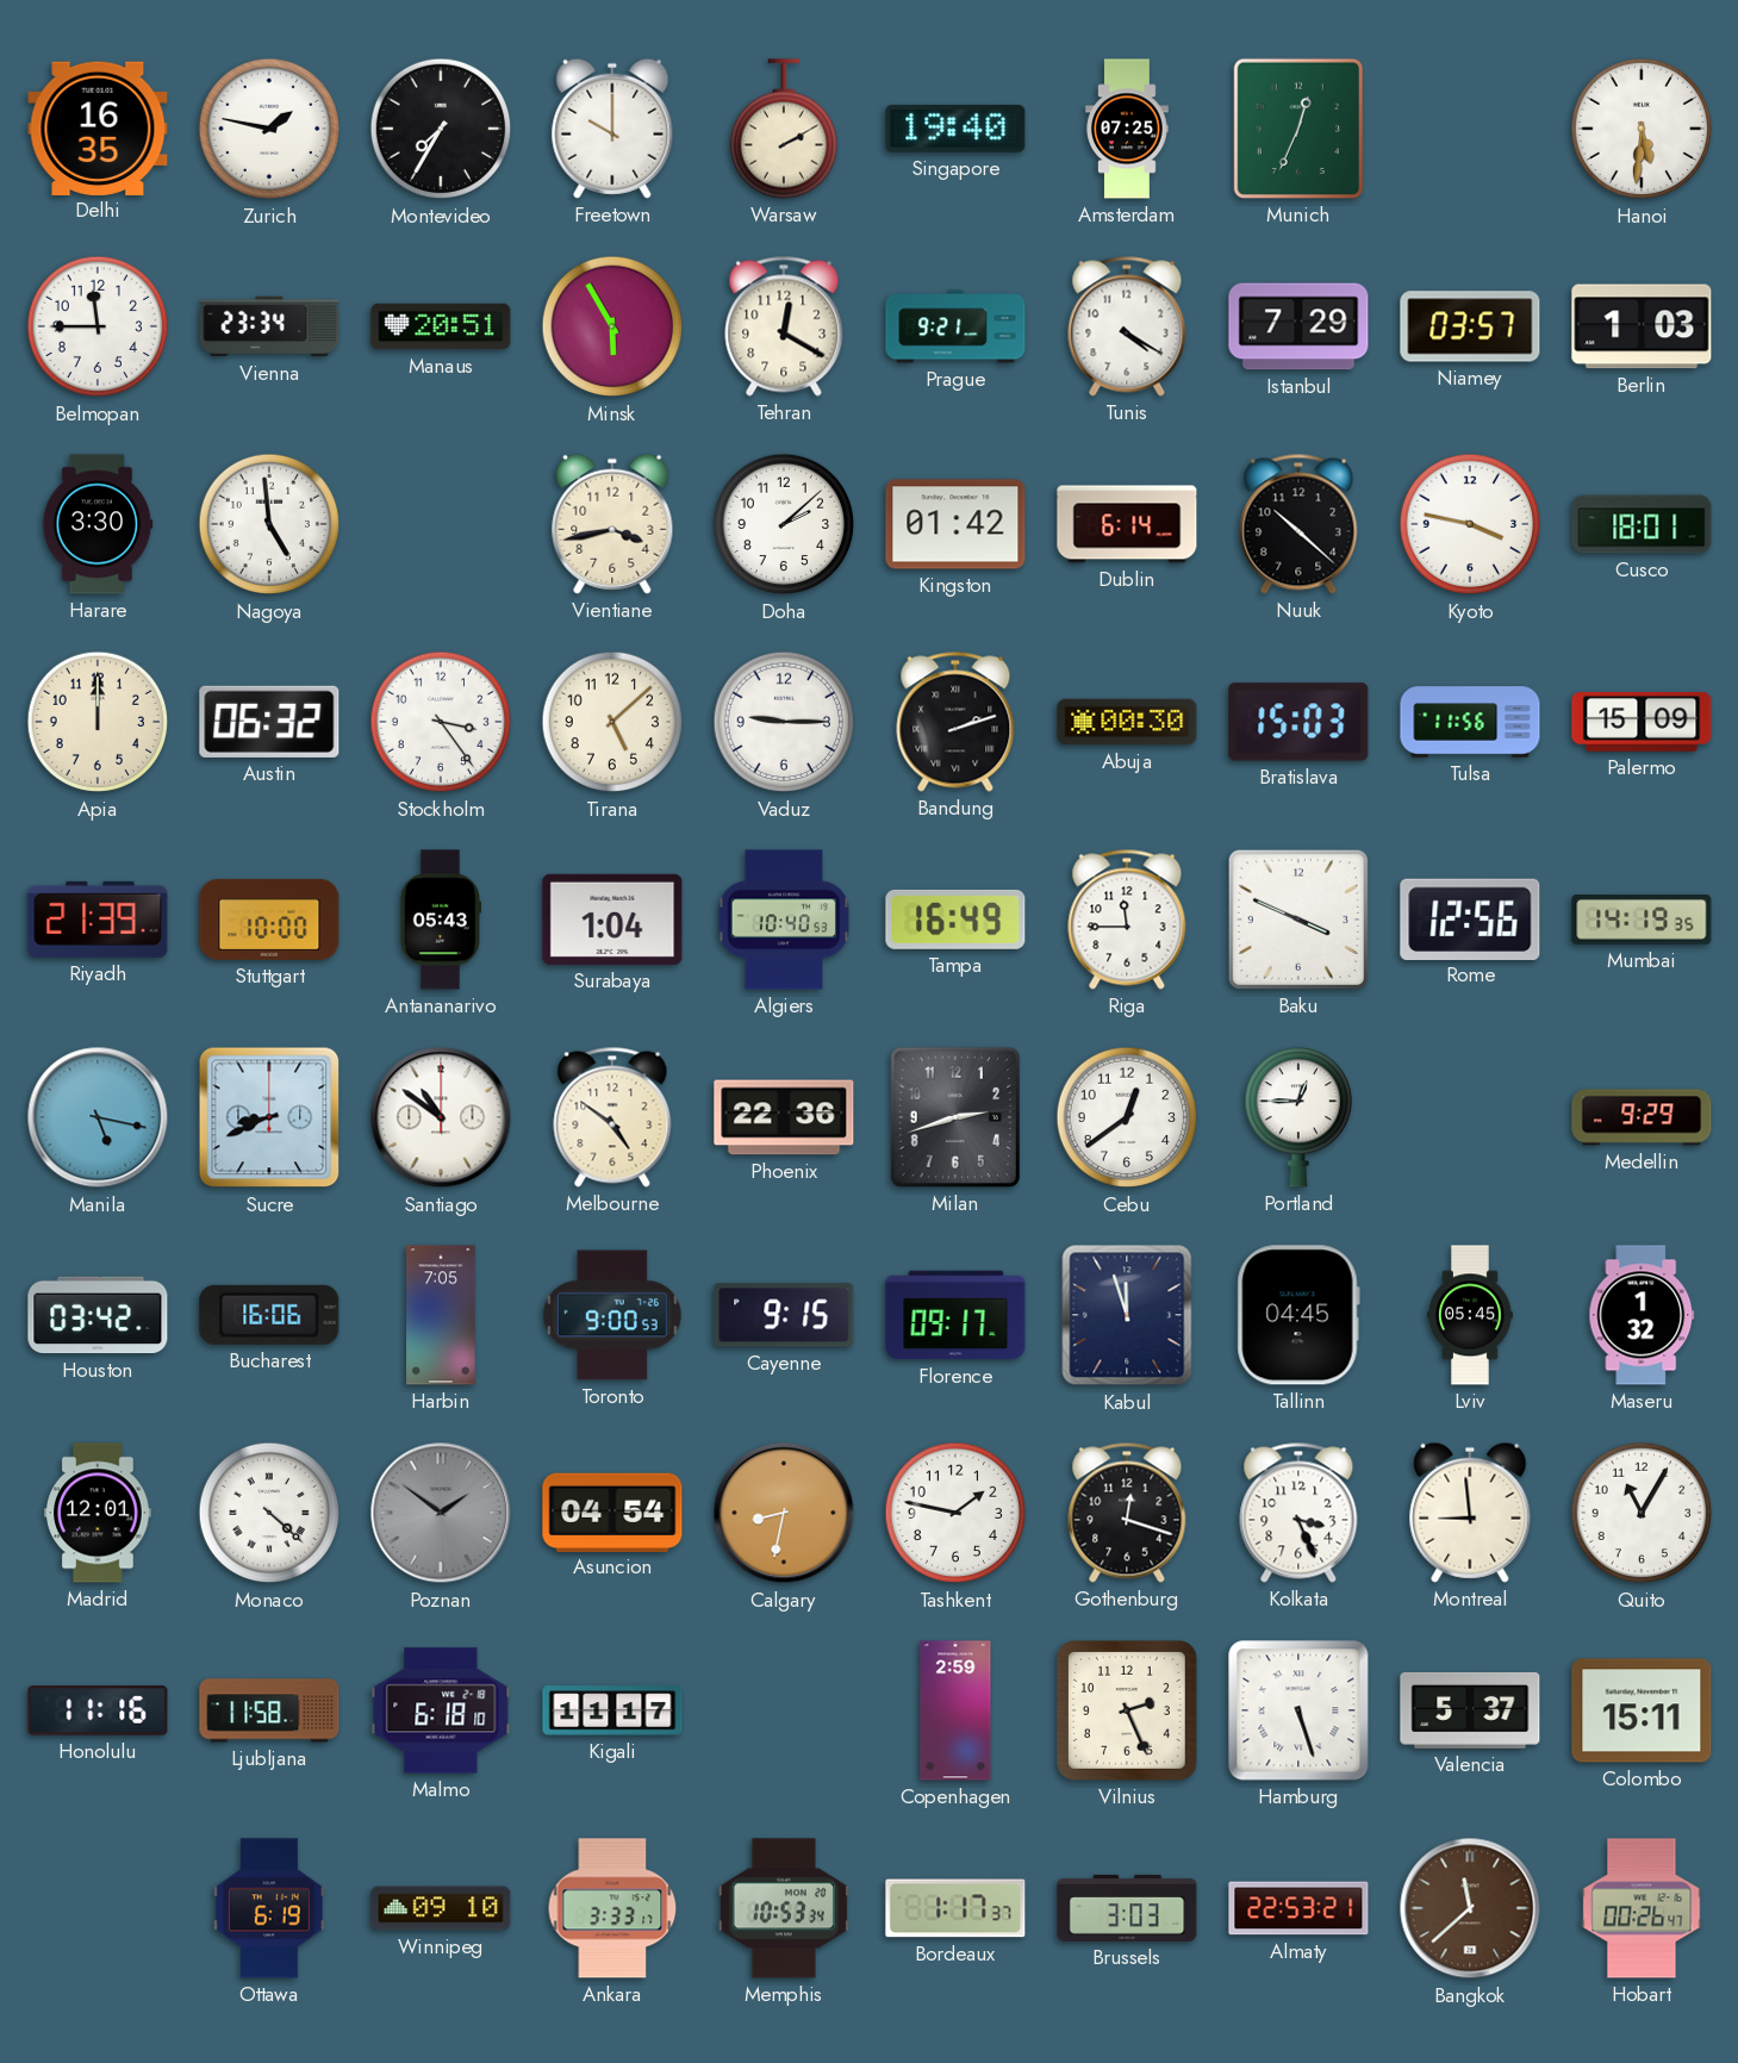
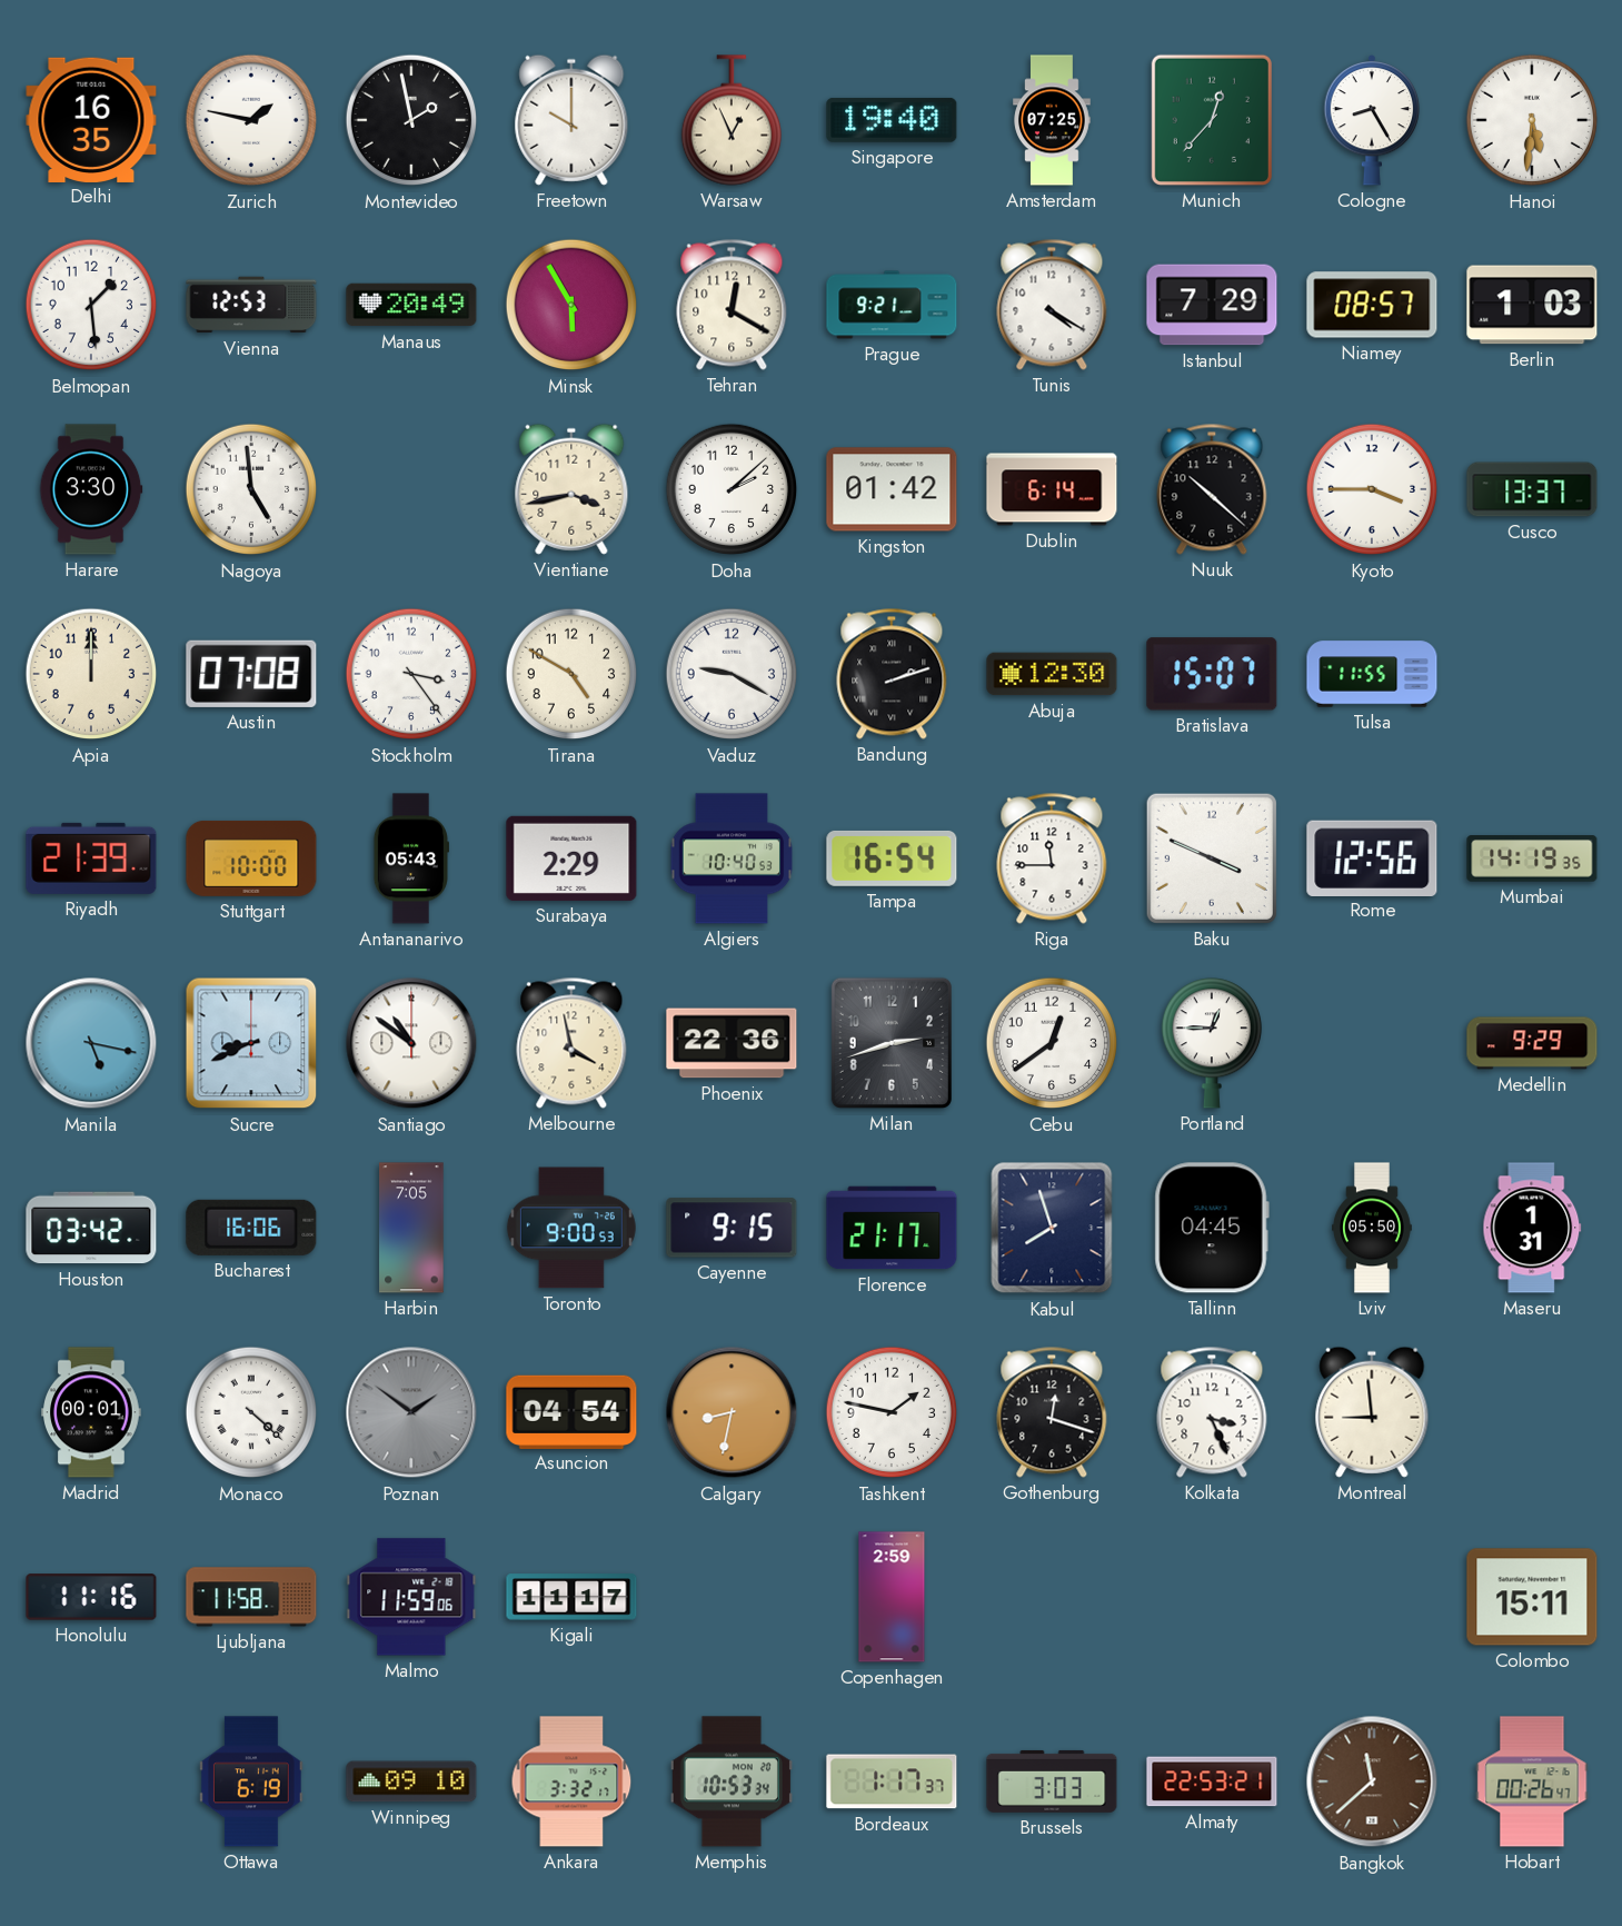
Montevideo: 7:35 -> 1:58 (411, 120)
Warsaw: 2:10 -> 12:56 (730, 120)
Munich: 12:34 -> 12:37 (1212, 120)
Cologne: none -> 8:25 (1372, 120)
Belmopan: 11:45 -> 1:29 (91, 305)
Vienna: 23:34 -> 12:53 (251, 305)
Manaus: 20:51 -> 20:49 (411, 305)
Niamey: 03:57 -> 08:57 (1372, 305)
Kyoto: 3:47 -> 3:45 (1372, 489)
Cusco: 18:01 -> 13:37 (1532, 489)
Austin: 06:32 -> 07:08 (251, 674)
Tirana: 5:08 -> 4:50 (571, 674)
Vaduz: 9:15 -> 9:20 (732, 674)
Abuja: 00:30 -> 12:30 (1052, 674)
Bratislava: 15:03 -> 15:07 (1212, 674)
Tulsa: 11:56 -> 11:55 (1372, 674)
Palermo: 15:09 -> none (1642, 723)
Surabaya: 1:04 -> 2:29 (571, 858)
Tampa: 16:49 -> 16:54 (892, 858)
Melbourne: 4:51 -> 3:58 (571, 1043)
Florence: 09:17 -> 21:17 (892, 1228)
Kabul: 11:57 -> 7:57 (1052, 1228)
Lviv: 05:45 -> 05:50 (1373, 1228)
Maseru: 1:32 -> 1:31 (1532, 1228)
Madrid: 12:01 -> 00:01 (91, 1412)
Quito: 11:05 -> none (1642, 1513)
Malmo: 6:18 -> 11:59 (411, 1597)
Vilnius: 2:26 -> none (1128, 1712)
Hamburg: 5:27 -> none (1298, 1710)
Valencia: 5:37 -> none (1470, 1710)
Ankara: 3:33 -> 3:32 (571, 1781)
